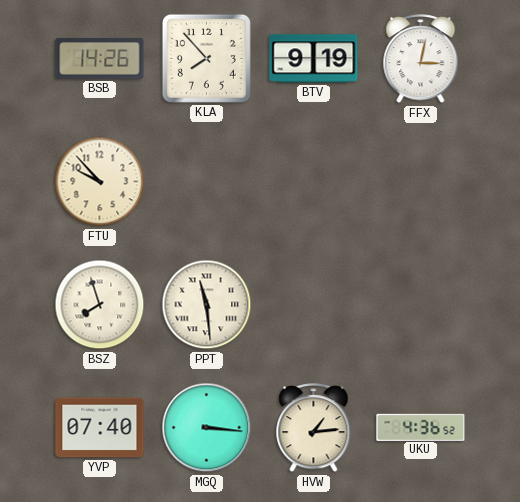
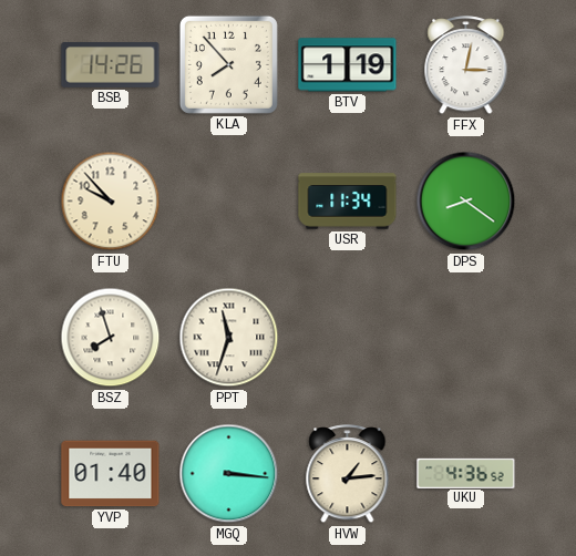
BTV: 9:19 -> 1:19 (348, 65)
USR: none -> 11:34 (348, 202)
DPS: none -> 8:21 (466, 202)
PPT: 11:29 -> 11:33 (229, 338)
YVP: 07:40 -> 01:40 (111, 474)
